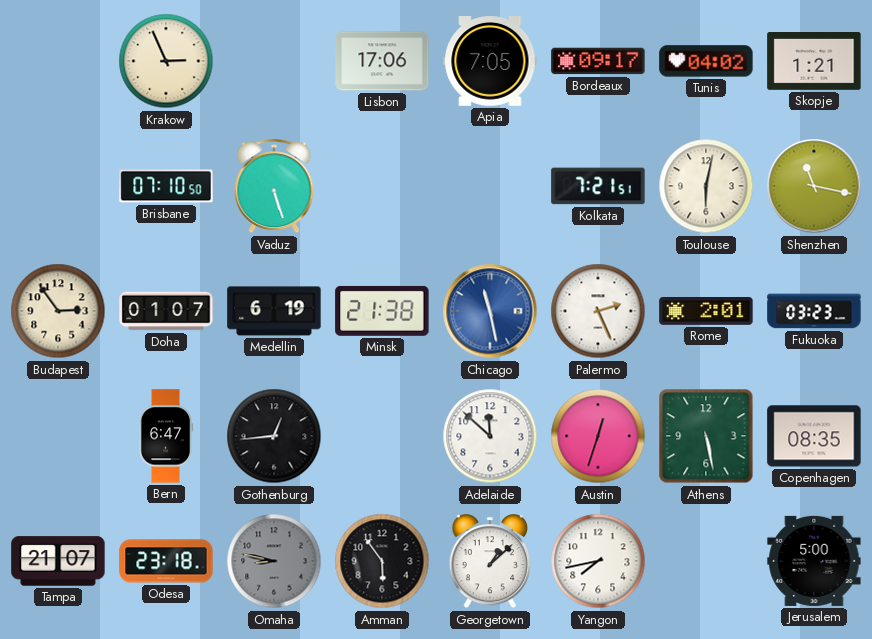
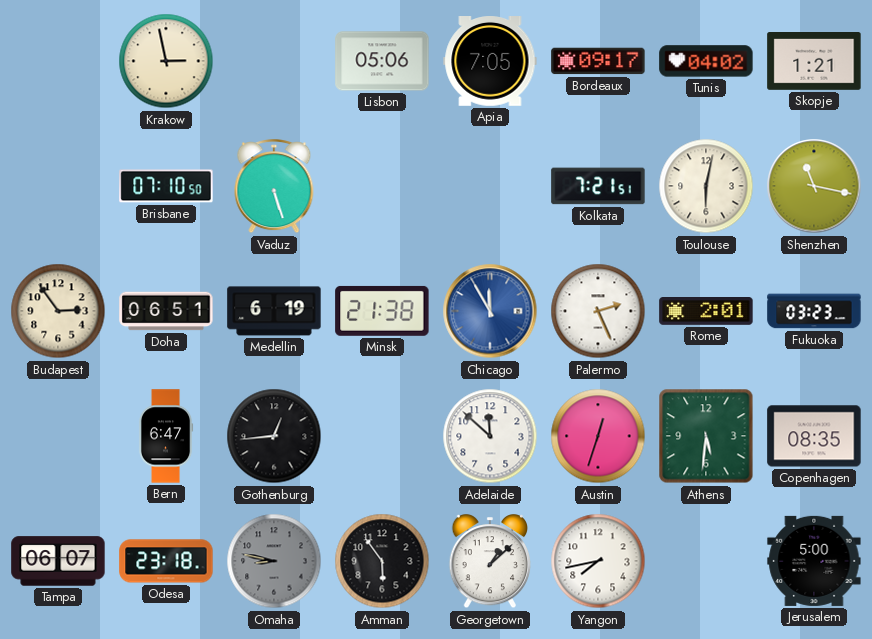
Krakow: 2:56 -> 2:58 (166, 61)
Lisbon: 17:06 -> 05:06 (382, 61)
Doha: 01:07 -> 06:51 (166, 311)
Chicago: 11:28 -> 11:55 (490, 311)
Athens: 5:28 -> 5:31 (706, 436)
Tampa: 21:07 -> 06:07 (58, 561)
